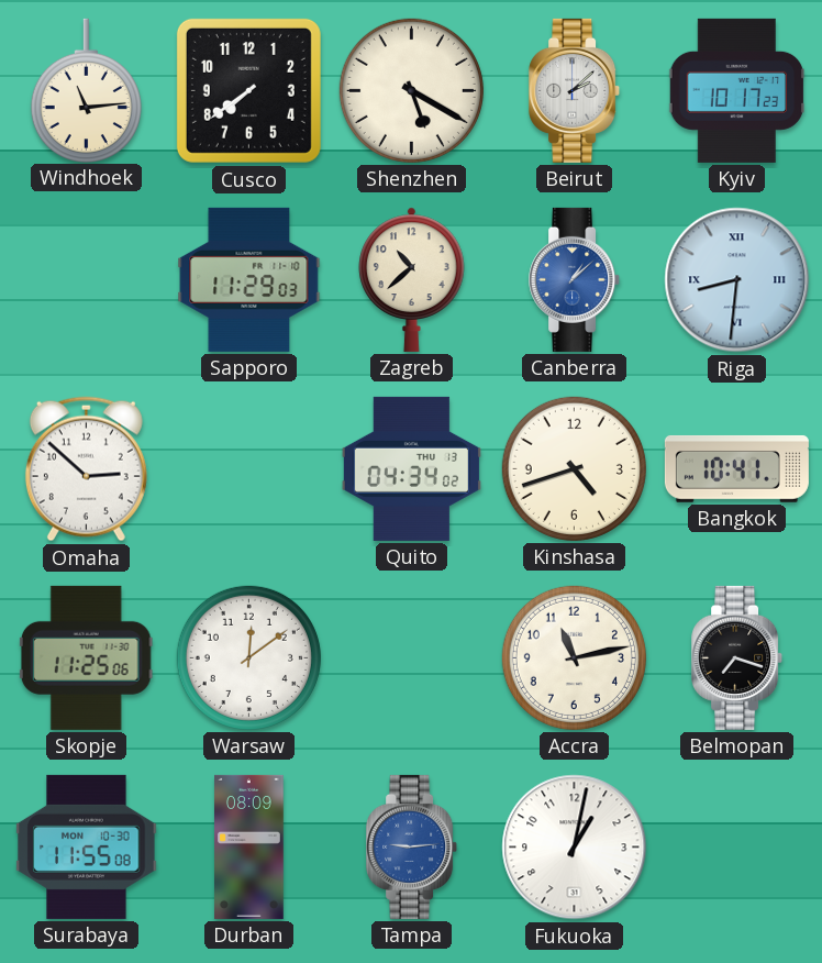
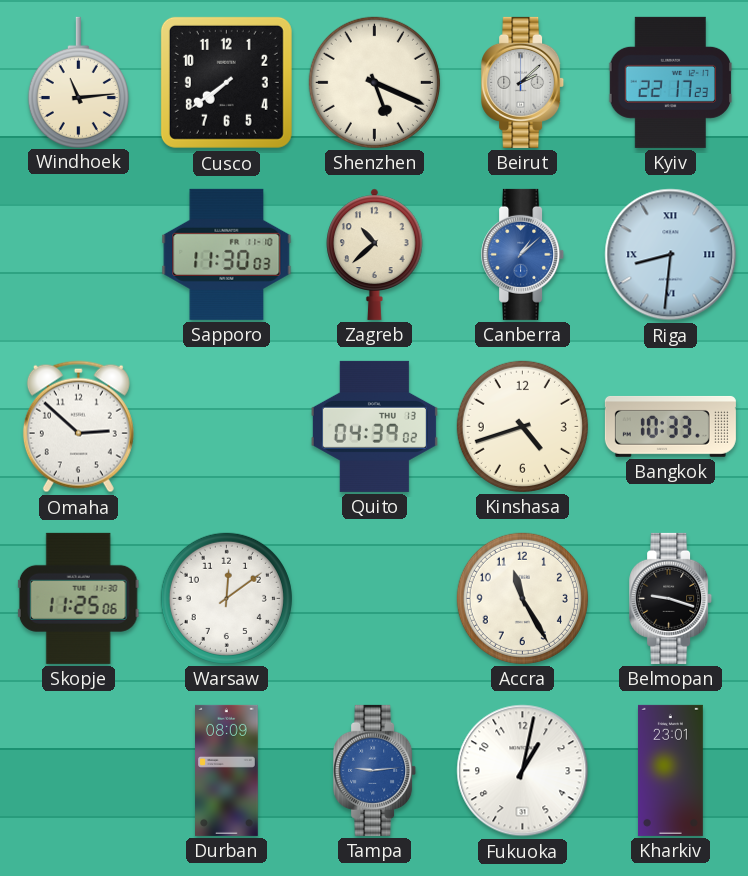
Shenzhen: 5:20 -> 5:19 (374, 82)
Kyiv: 10:17 -> 22:17 (671, 82)
Sapporo: 11:29 -> 11:30 (227, 254)
Quito: 04:34 -> 04:39 (374, 426)
Bangkok: 10:41 -> 10:33 (670, 427)
Accra: 11:13 -> 11:25 (522, 598)
Belmopan: 7:18 -> 9:18 (671, 598)
Surabaya: 11:55 -> none (87, 846)
Kharkiv: none -> 23:01 (670, 770)
